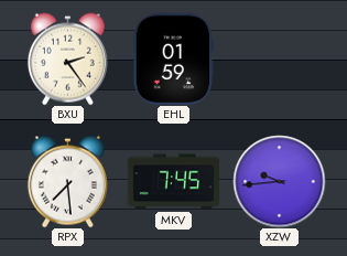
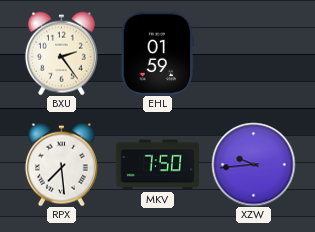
MKV: 7:45 -> 7:50 (157, 165)
